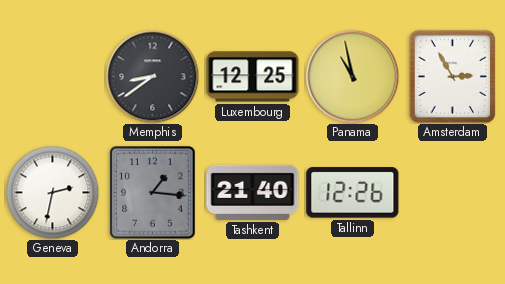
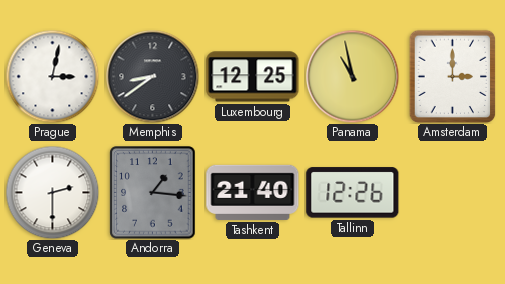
Prague: none -> 3:02 (52, 76)
Amsterdam: 2:55 -> 3:00 (453, 76)
Geneva: 2:32 -> 2:30 (52, 192)
